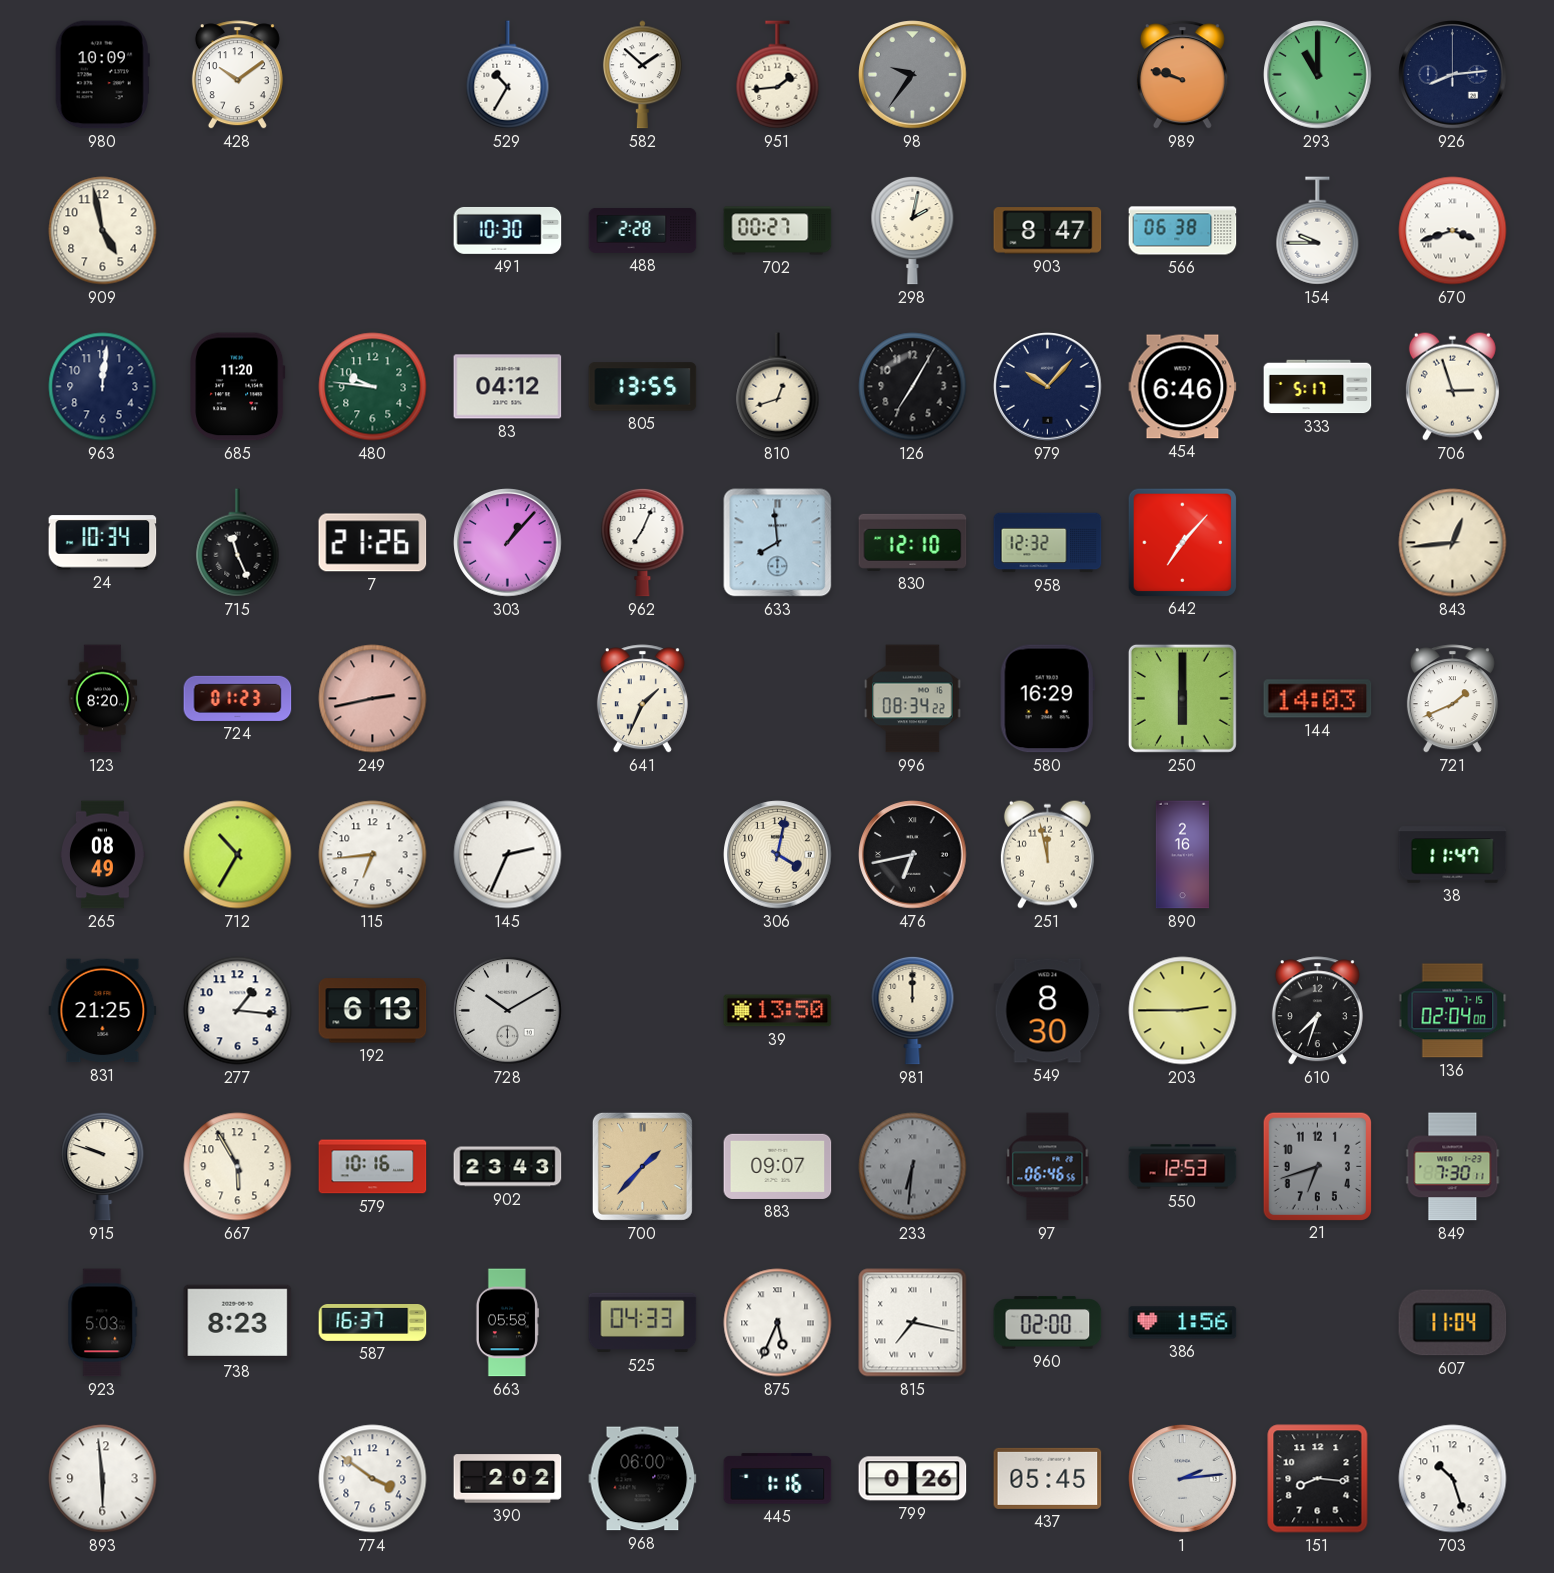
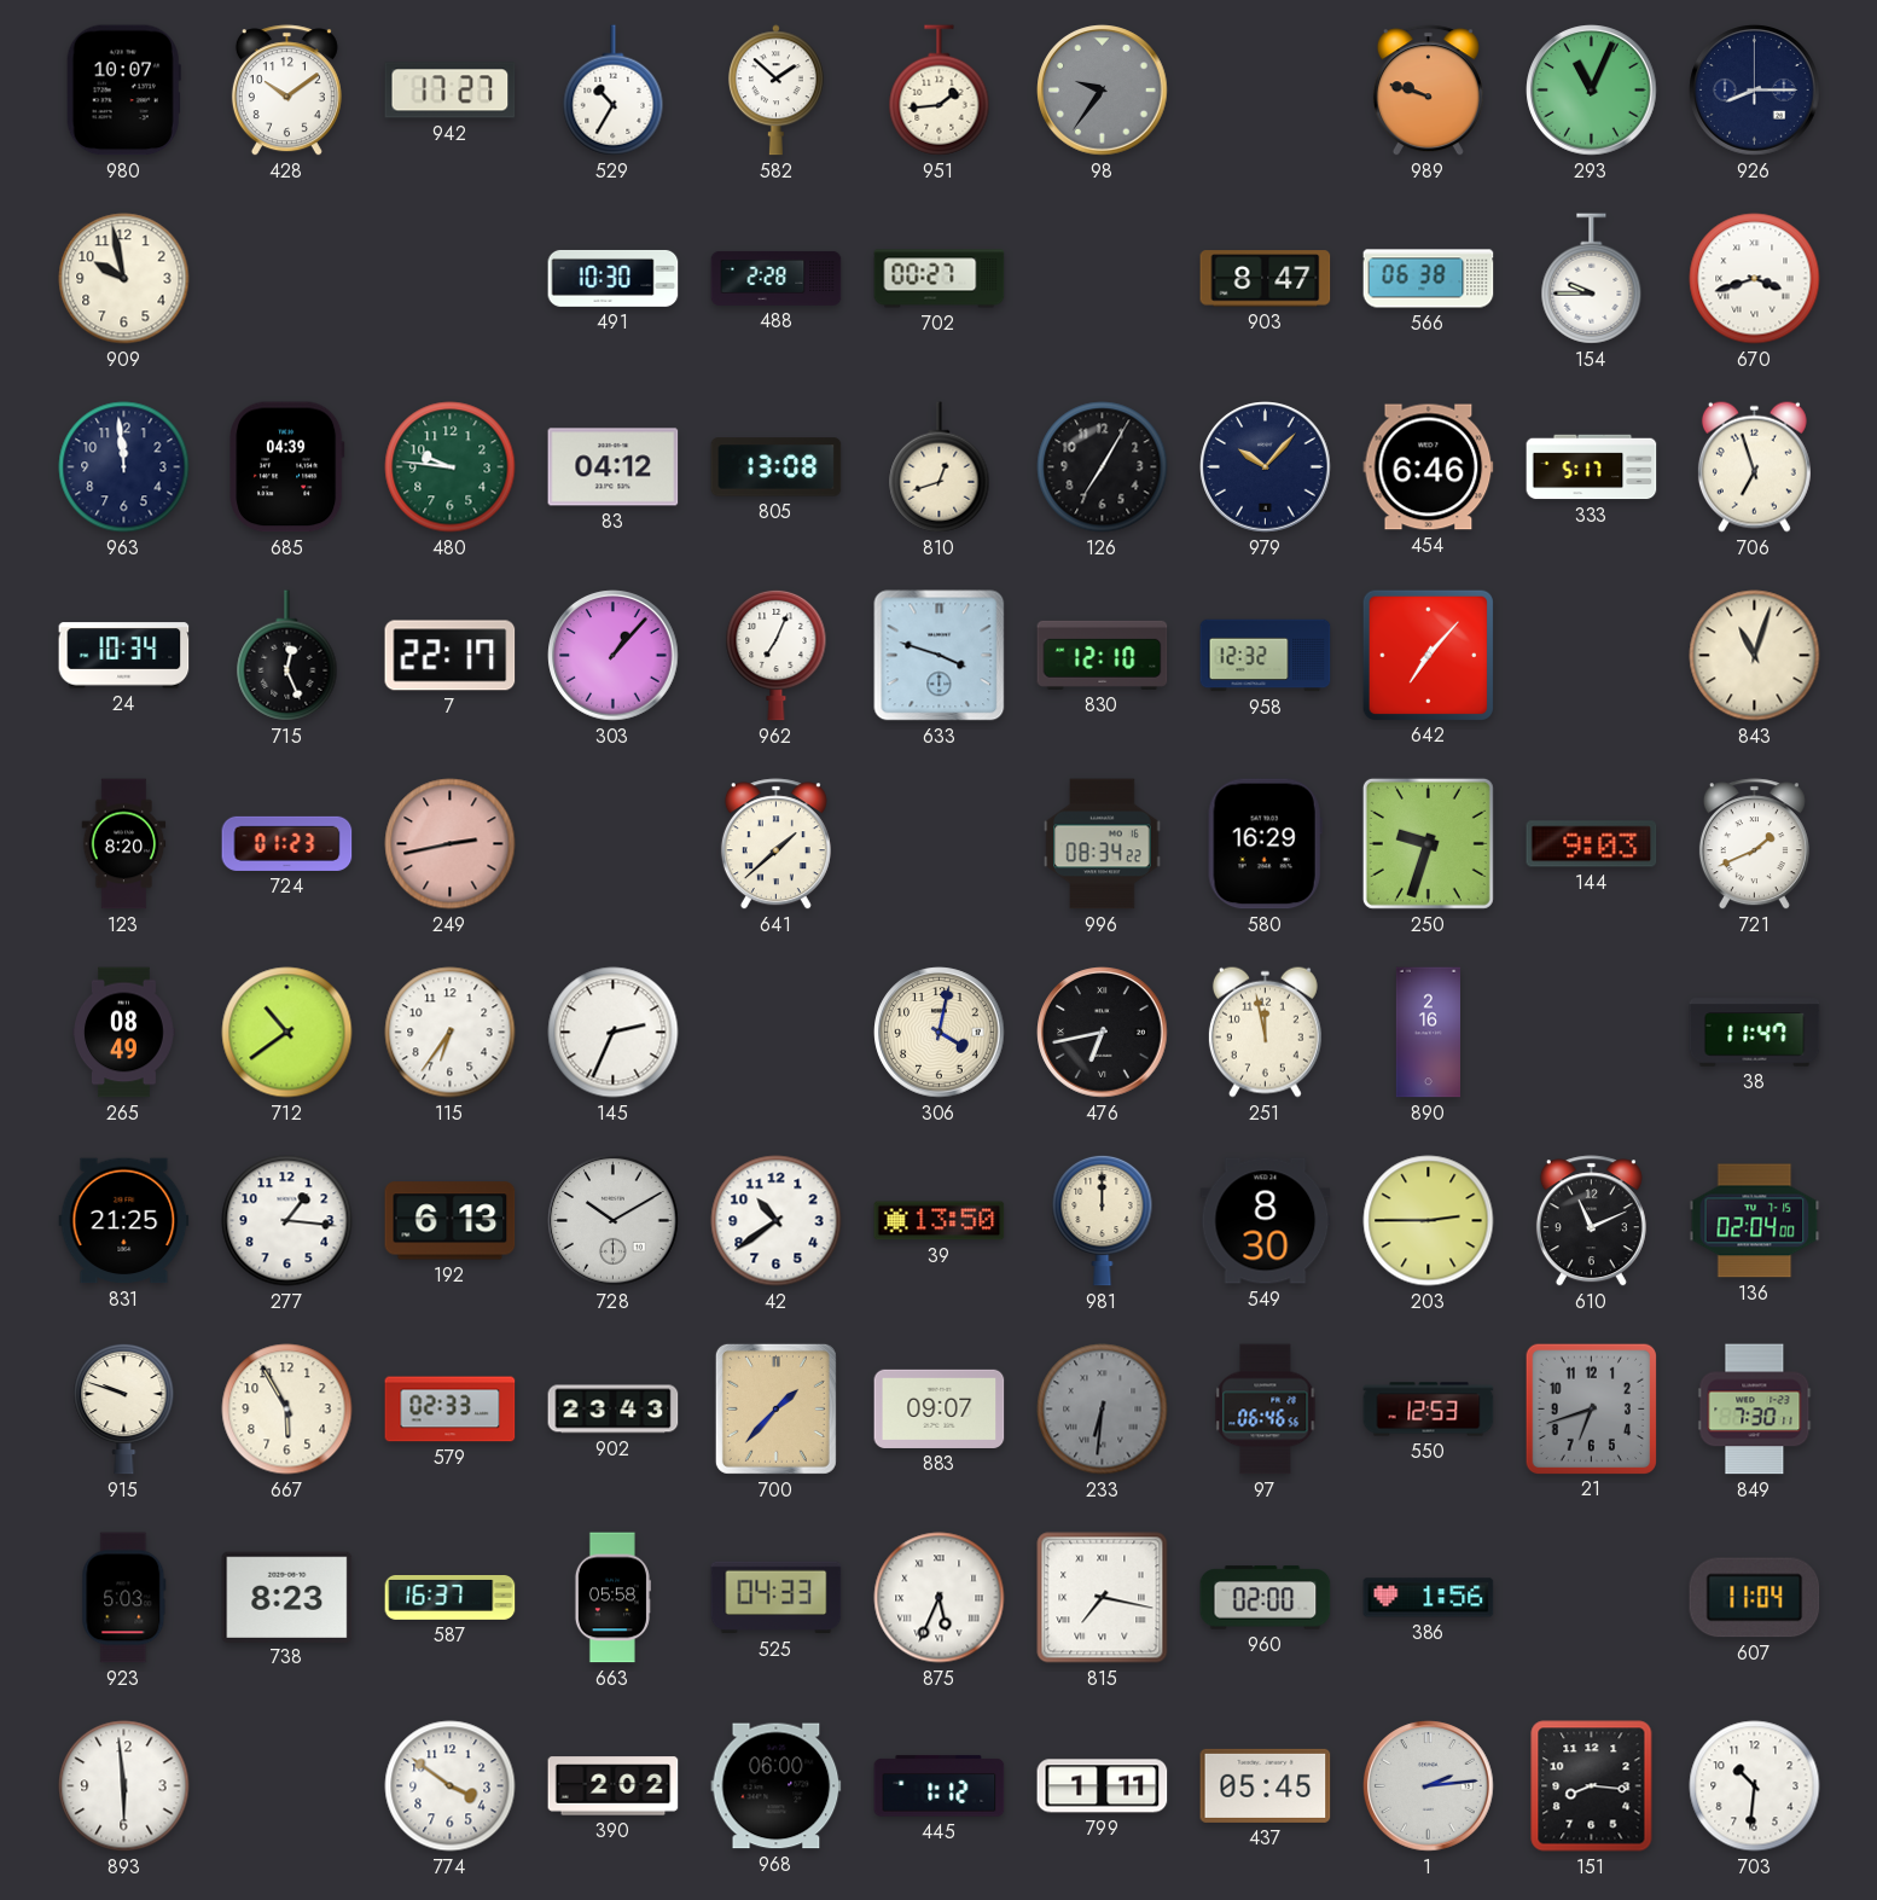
980: 10:09 -> 10:07 (123, 91)
942: none -> 17:27 (451, 91)
293: 11:00 -> 11:04 (1592, 91)
926: 8:14 -> 8:15 (1755, 91)
909: 4:58 -> 9:58 (124, 279)
298: 2:02 -> none (913, 230)
963: 12:01 -> 11:59 (124, 467)
685: 11:20 -> 04:39 (287, 467)
805: 13:55 -> 13:08 (777, 467)
706: 2:57 -> 6:57 (1754, 466)
715: 11:26 -> 12:26 (287, 656)
7: 21:26 -> 22:17 (451, 656)
633: 7:59 -> 3:48 (940, 656)
843: 12:44 -> 11:03 (1755, 656)
641: 1:34 -> 1:38 (775, 844)
250: 6:00 -> 9:33 (1428, 843)
144: 14:03 -> 9:03 (1592, 844)
712: 10:35 -> 10:39 (287, 1033)
115: 6:44 -> 6:36 (451, 1033)
42: none -> 10:39 (777, 1221)
610: 7:33 -> 11:11 (1591, 1221)
579: 10:16 -> 02:33 (451, 1410)
445: 1:16 -> 1:12 (940, 1786)
799: 0:26 -> 1:11 (1103, 1786)
703: 10:27 -> 10:31 (1755, 1786)
